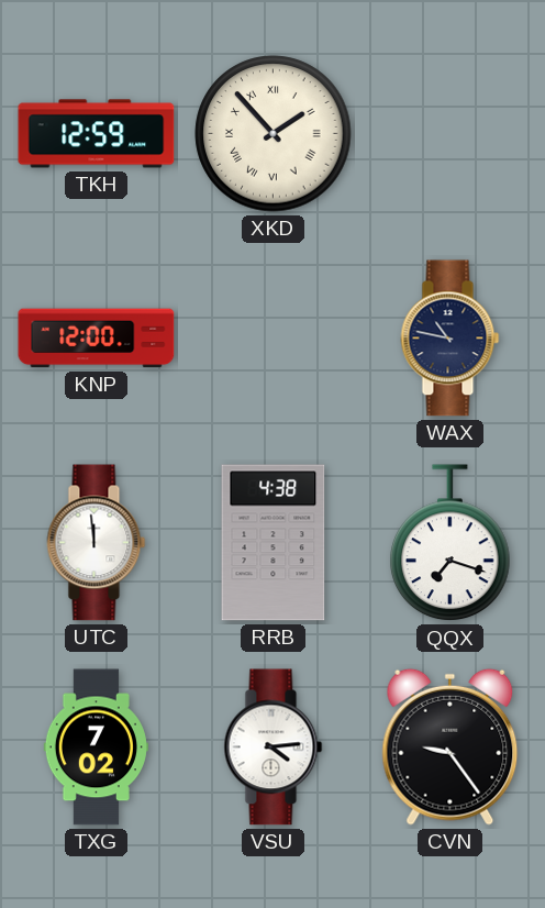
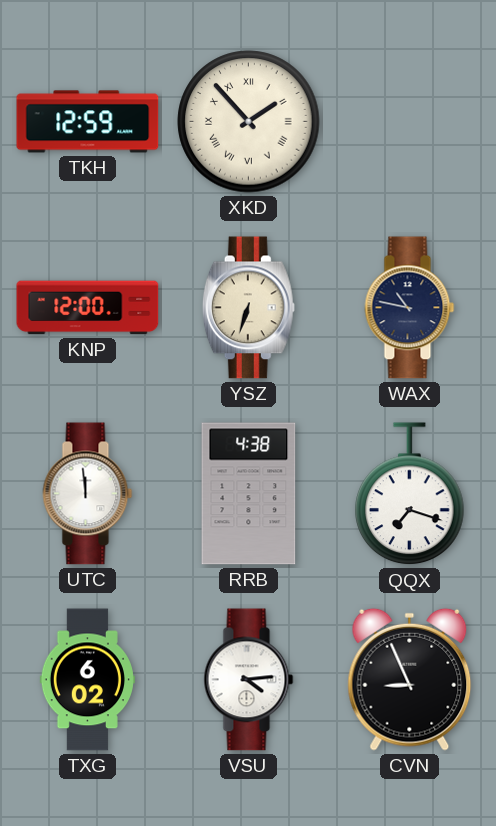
YSZ: none -> 6:33 (248, 308)
TXG: 7:02 -> 6:02 (87, 680)
CVN: 9:24 -> 8:56 (410, 679)
